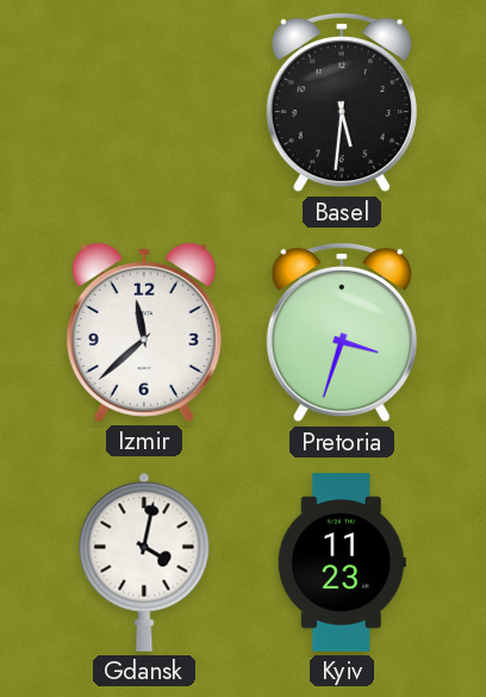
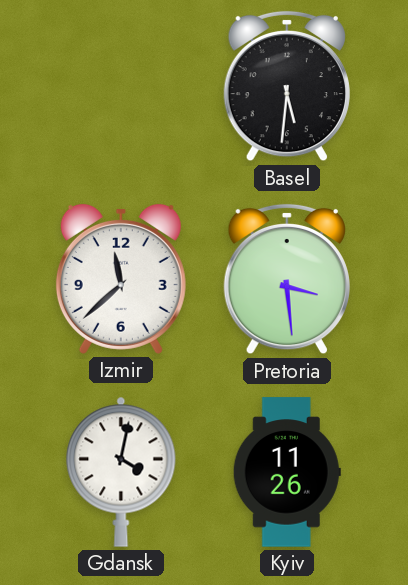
Pretoria: 3:33 -> 3:29 (287, 279)
Kyiv: 11:23 -> 11:26 (287, 472)
